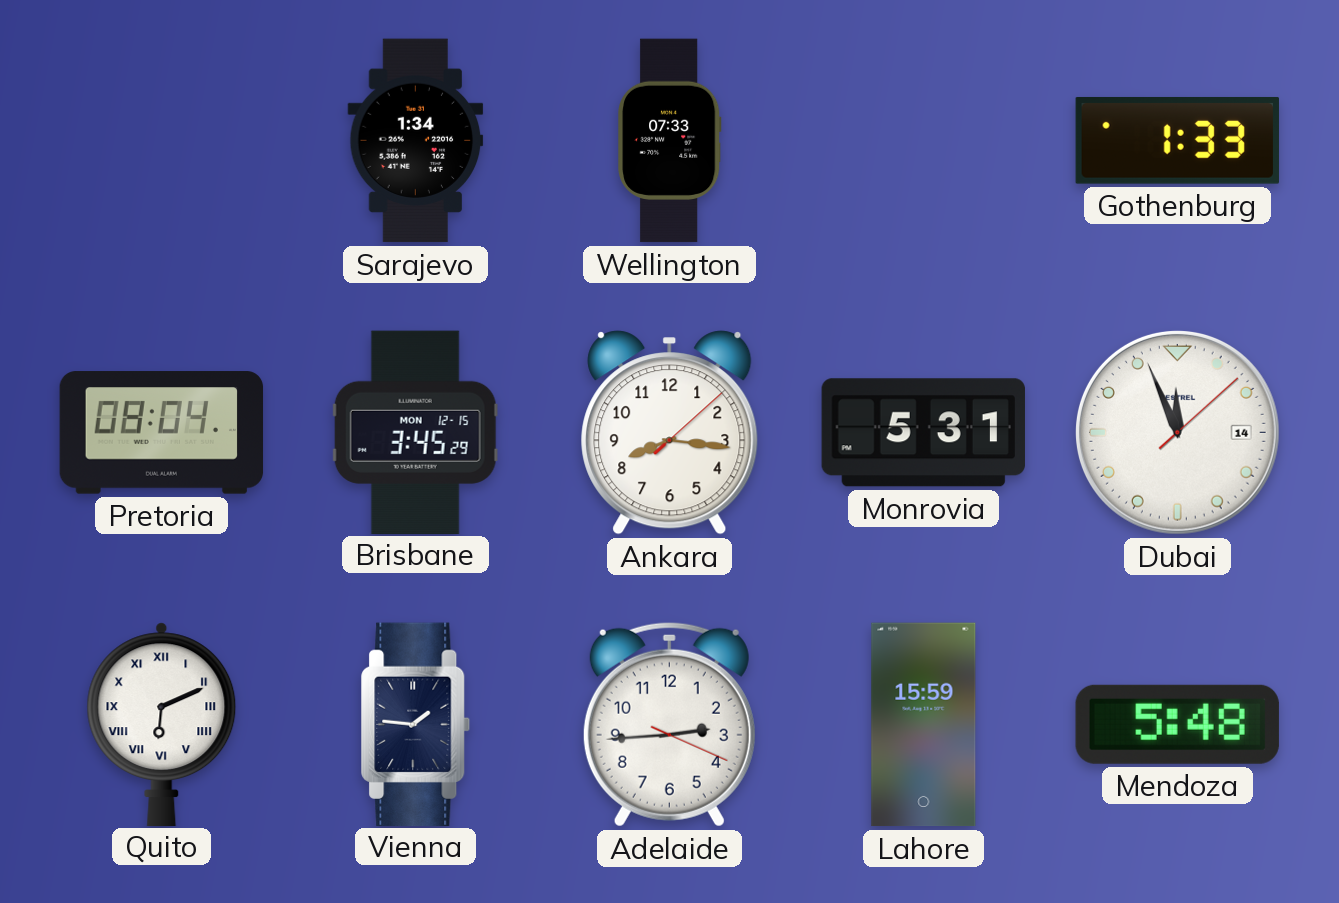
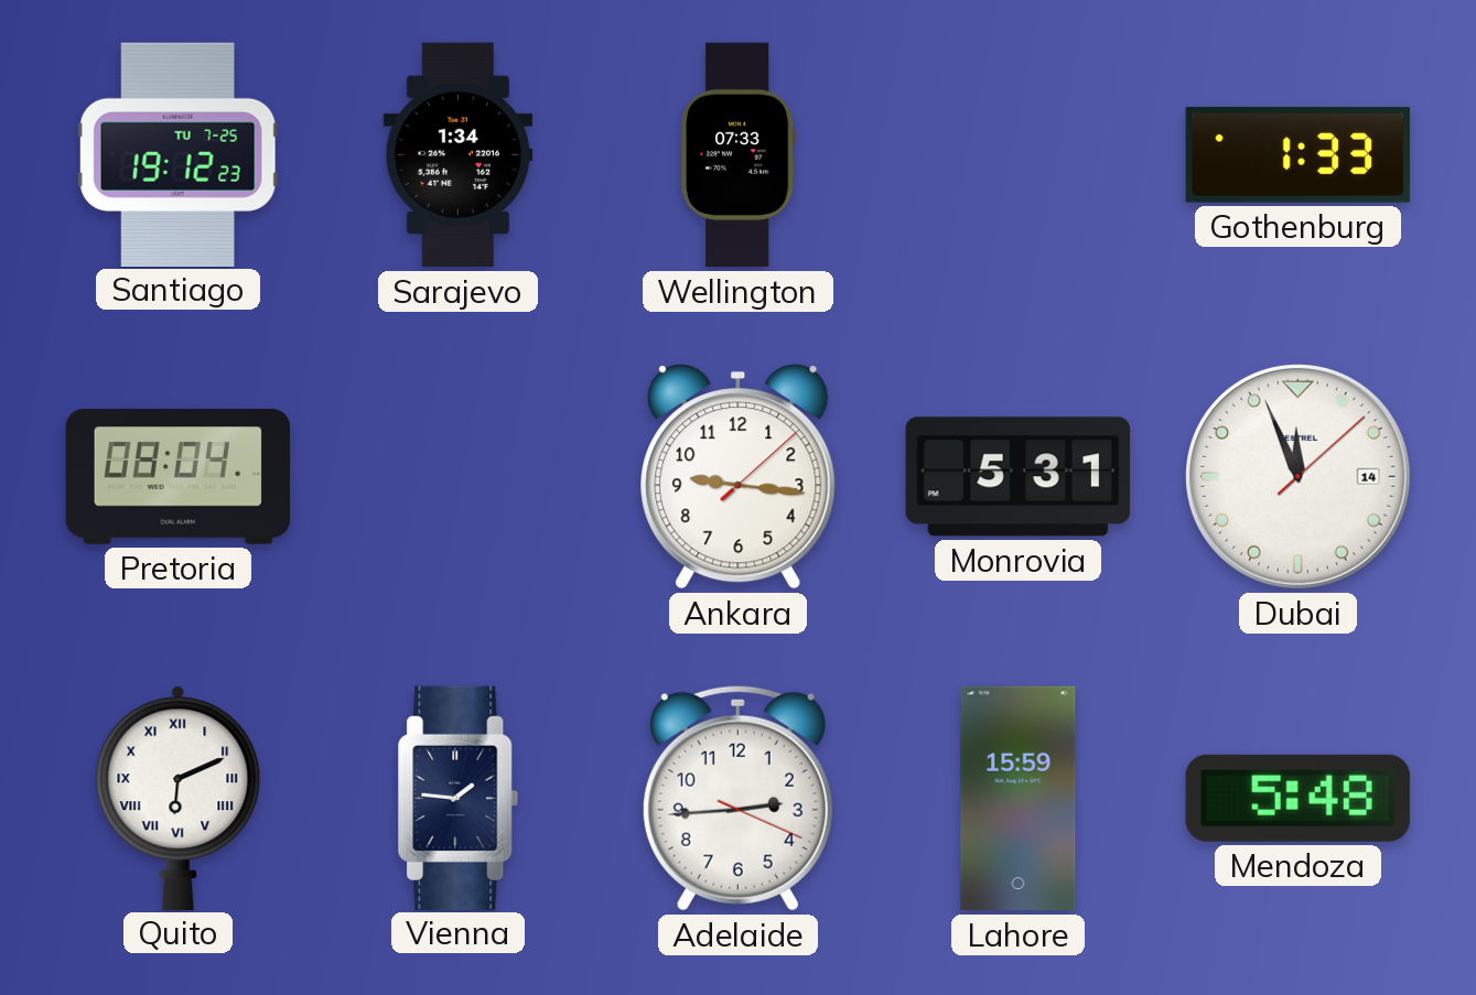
Santiago: none -> 19:12 (177, 154)
Brisbane: 3:45 -> none (415, 432)
Ankara: 8:16 -> 9:16 (739, 477)
